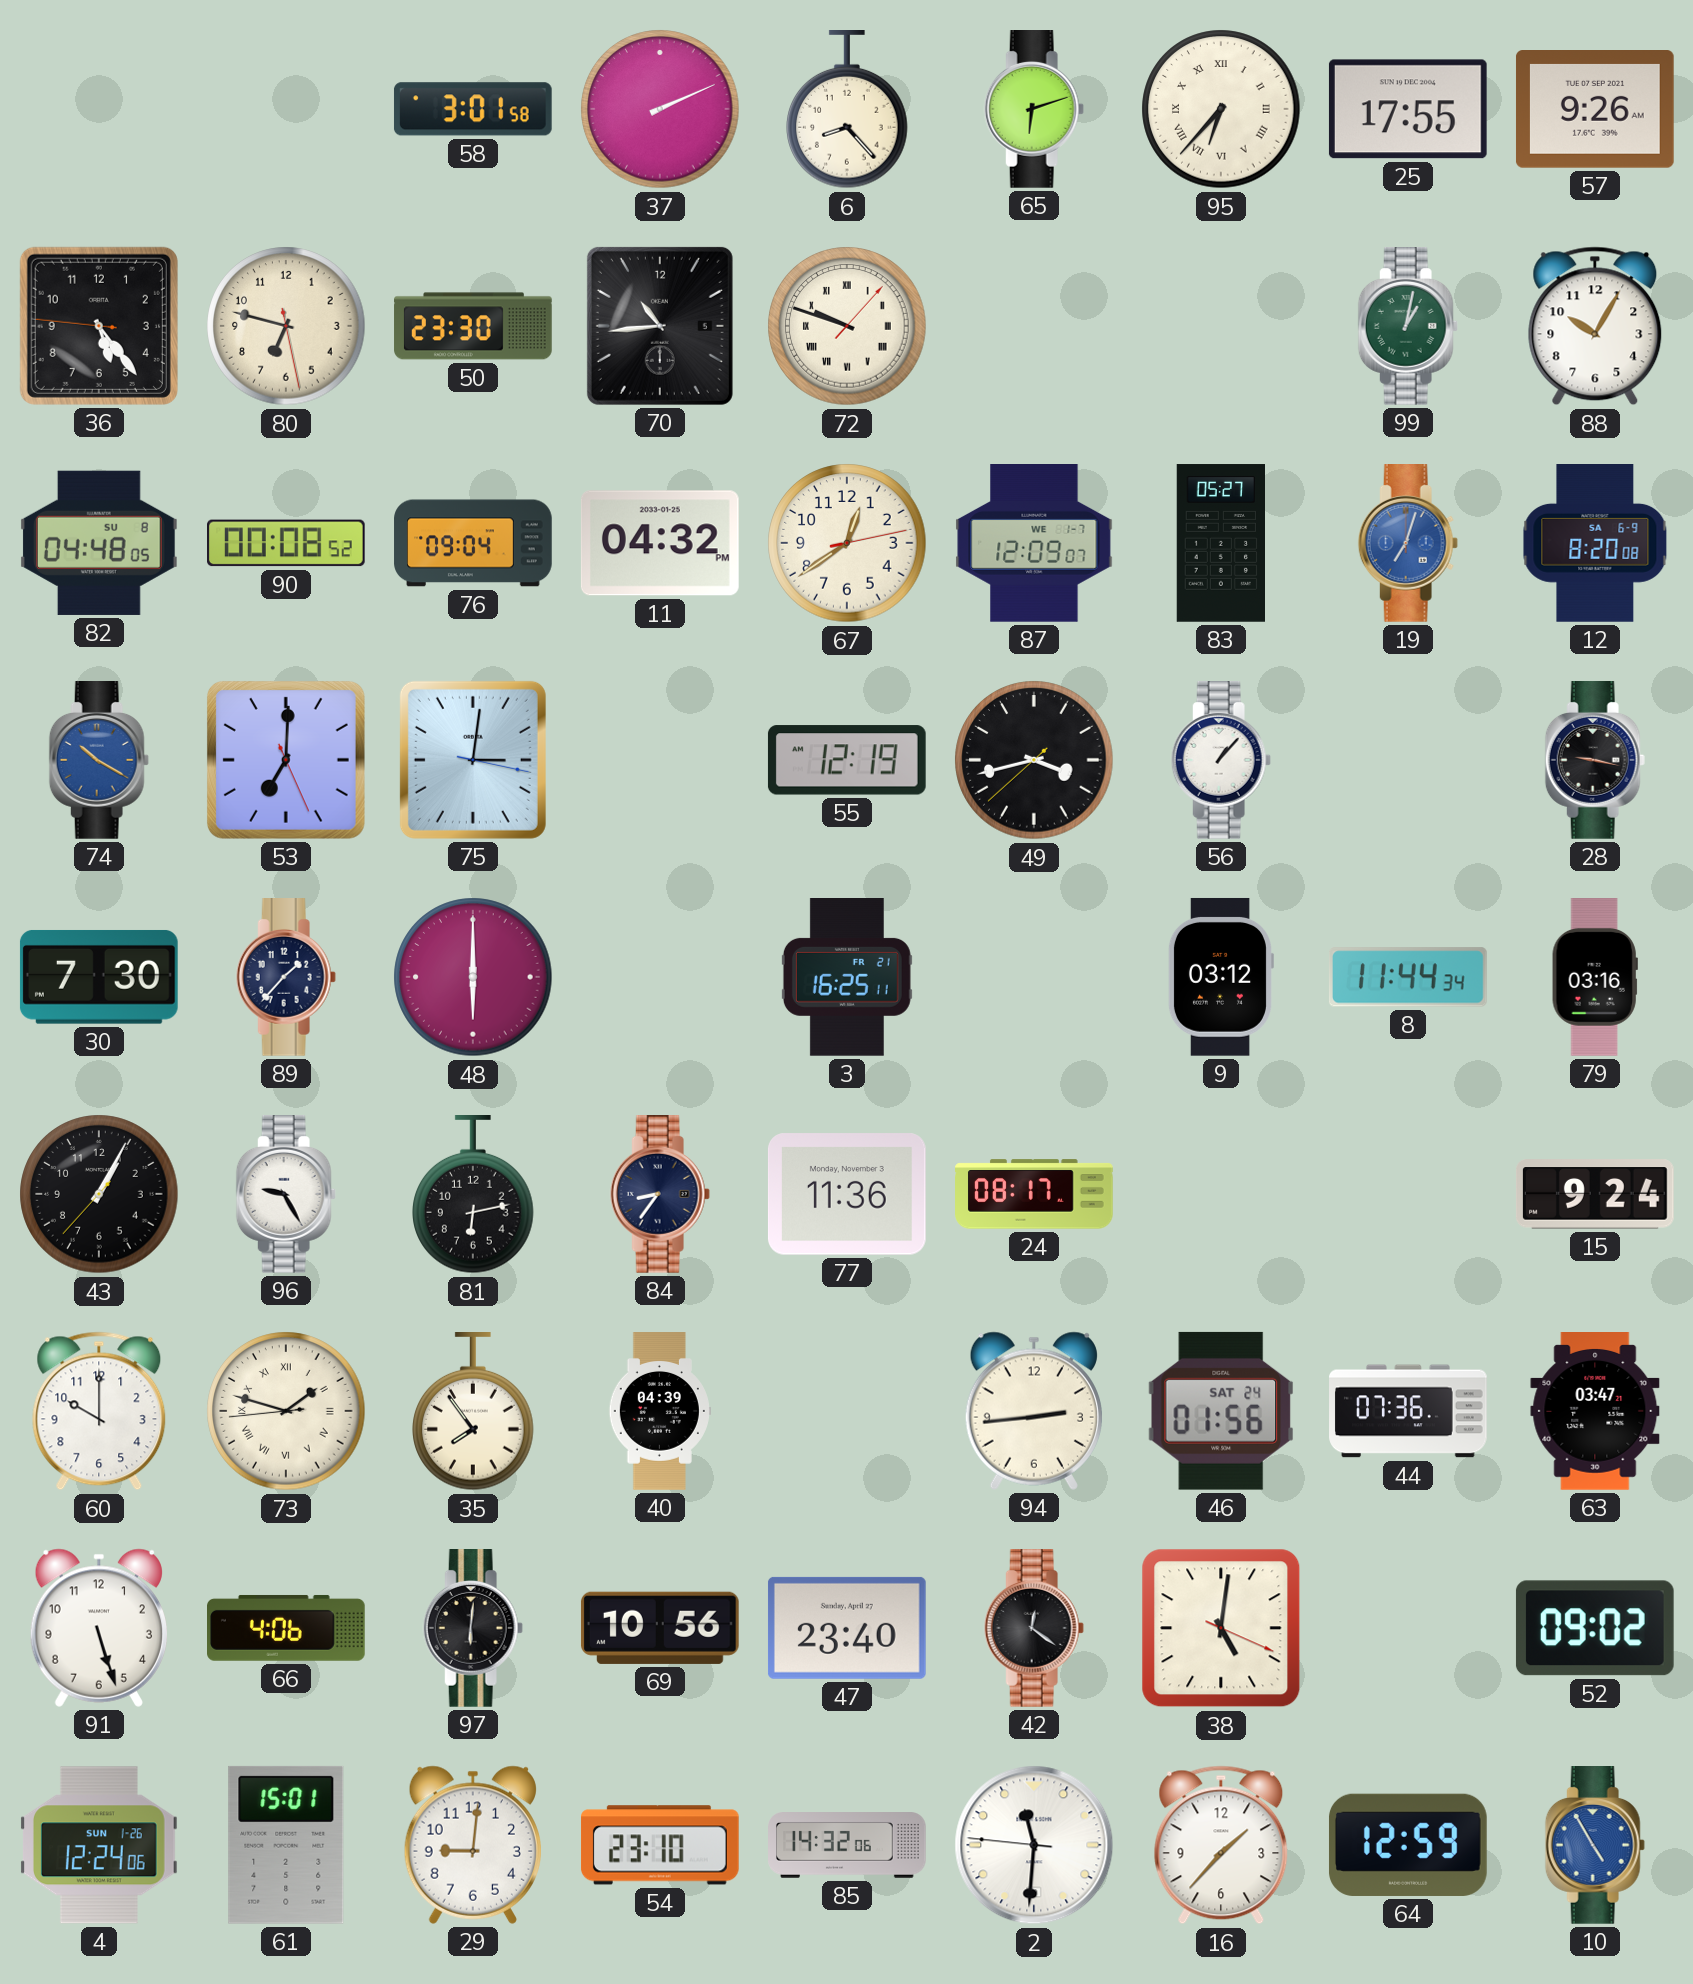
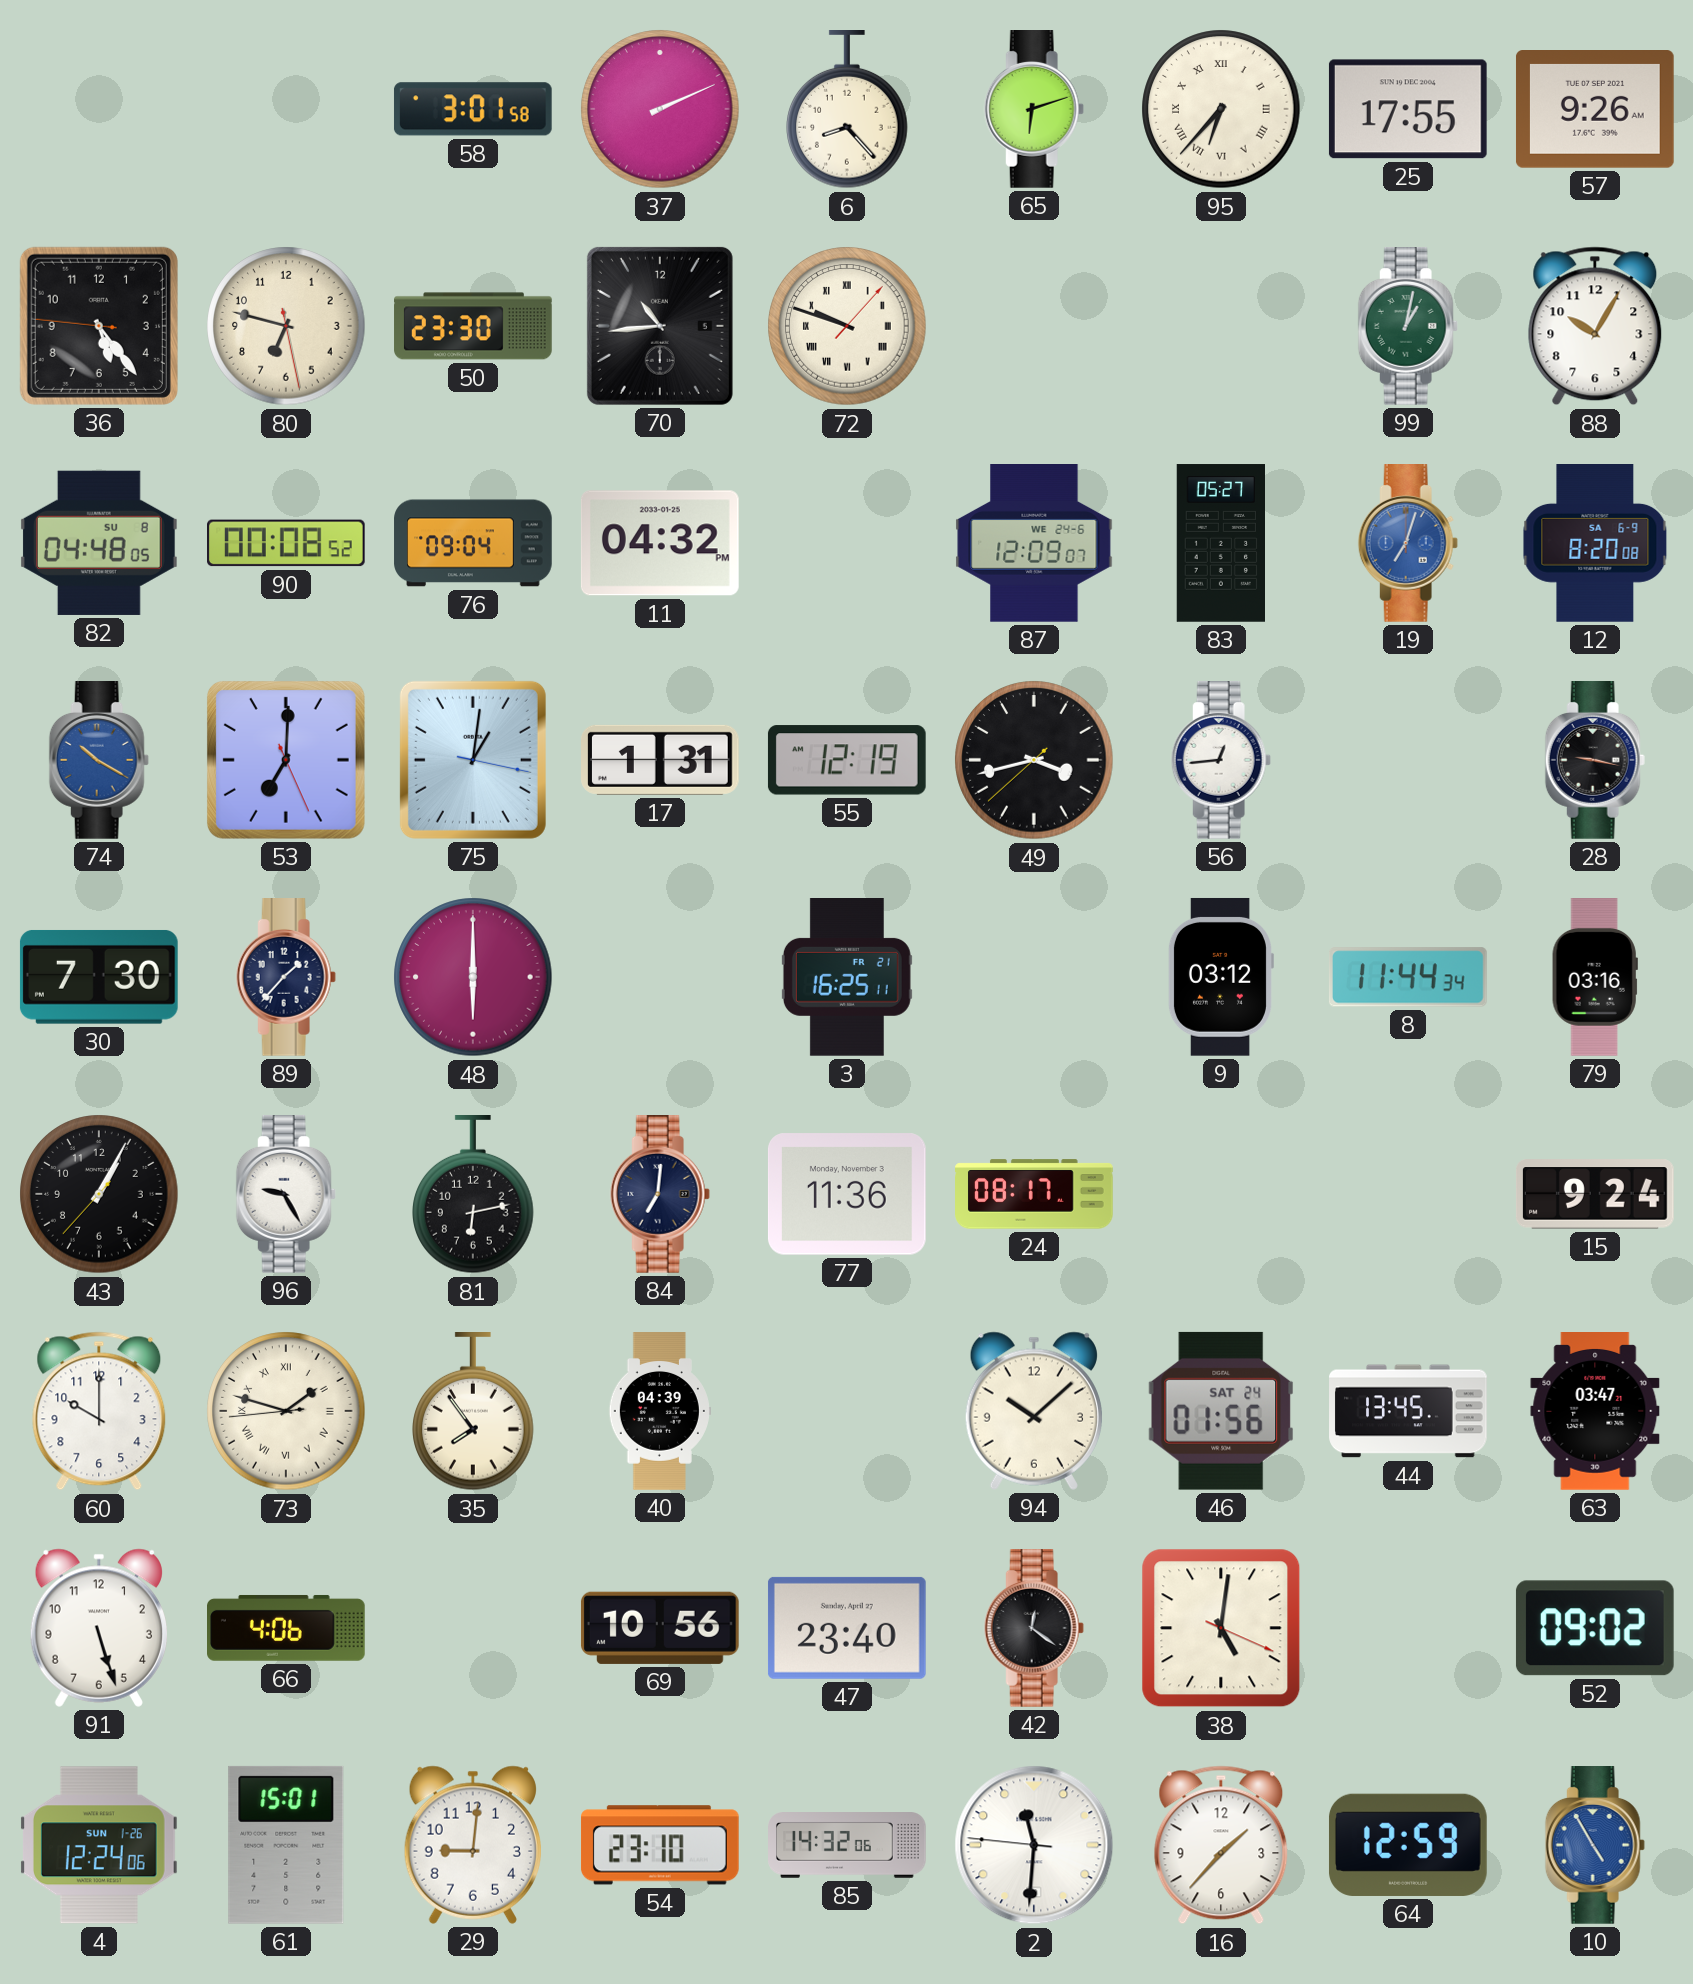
67: 12:39 -> none (847, 543)
87 date: WE 1-7 -> WE 24-6 (1034, 544)
75: 3:01 -> 1:01 (473, 760)
17: none -> 1:31 (661, 760)
56: 1:07 -> 12:44 (1221, 761)
84: 8:36 -> 7:01 (660, 1195)
94: 2:44 -> 10:08 (1034, 1411)
44: 07:36 -> 13:45 (1408, 1411)
97: 6:01 -> none (473, 1629)
